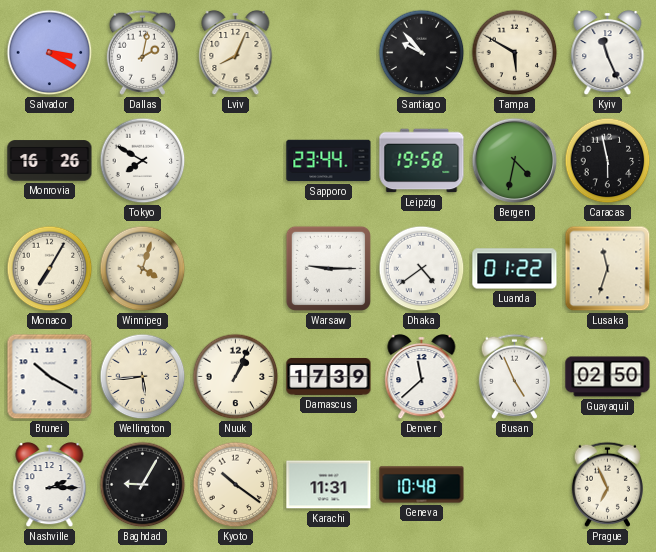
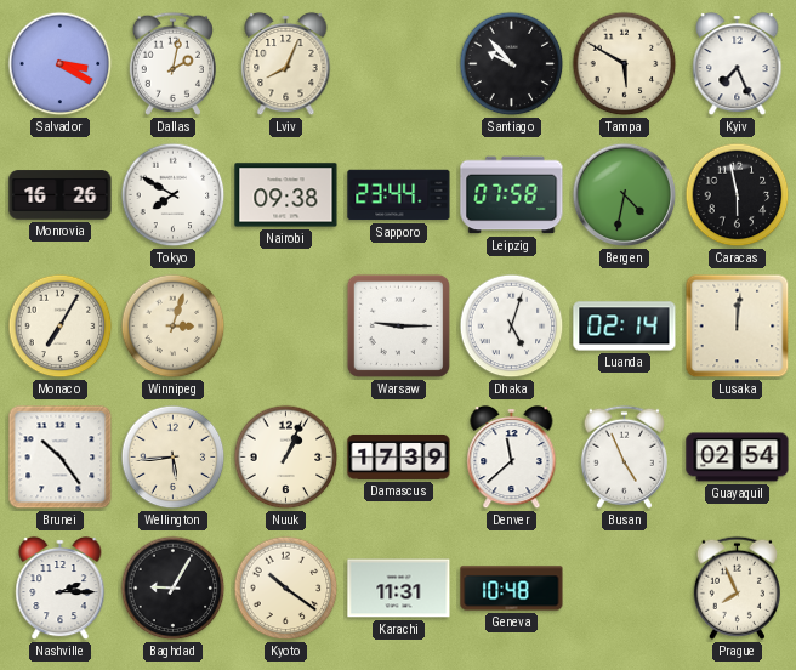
Kyiv: 11:26 -> 7:26 (738, 64)
Nairobi: none -> 09:38 (286, 195)
Leipzig: 19:58 -> 07:58 (512, 195)
Winnipeg: 4:03 -> 3:03 (174, 327)
Dhaka: 4:39 -> 5:03 (512, 327)
Luanda: 01:22 -> 02:14 (625, 327)
Lusaka: 11:33 -> 12:01 (738, 327)
Brunei: 10:20 -> 10:24 (61, 458)
Guayaquil: 02:50 -> 02:54 (738, 458)
Prague: 6:56 -> 7:56 (737, 587)
